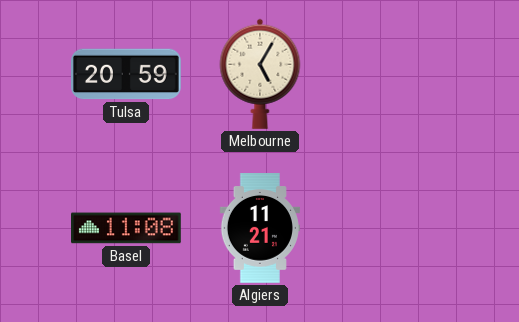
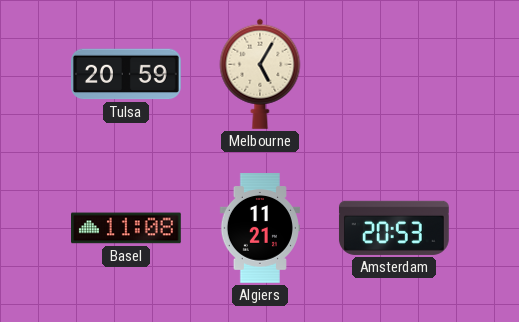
Amsterdam: none -> 20:53 (394, 228)
